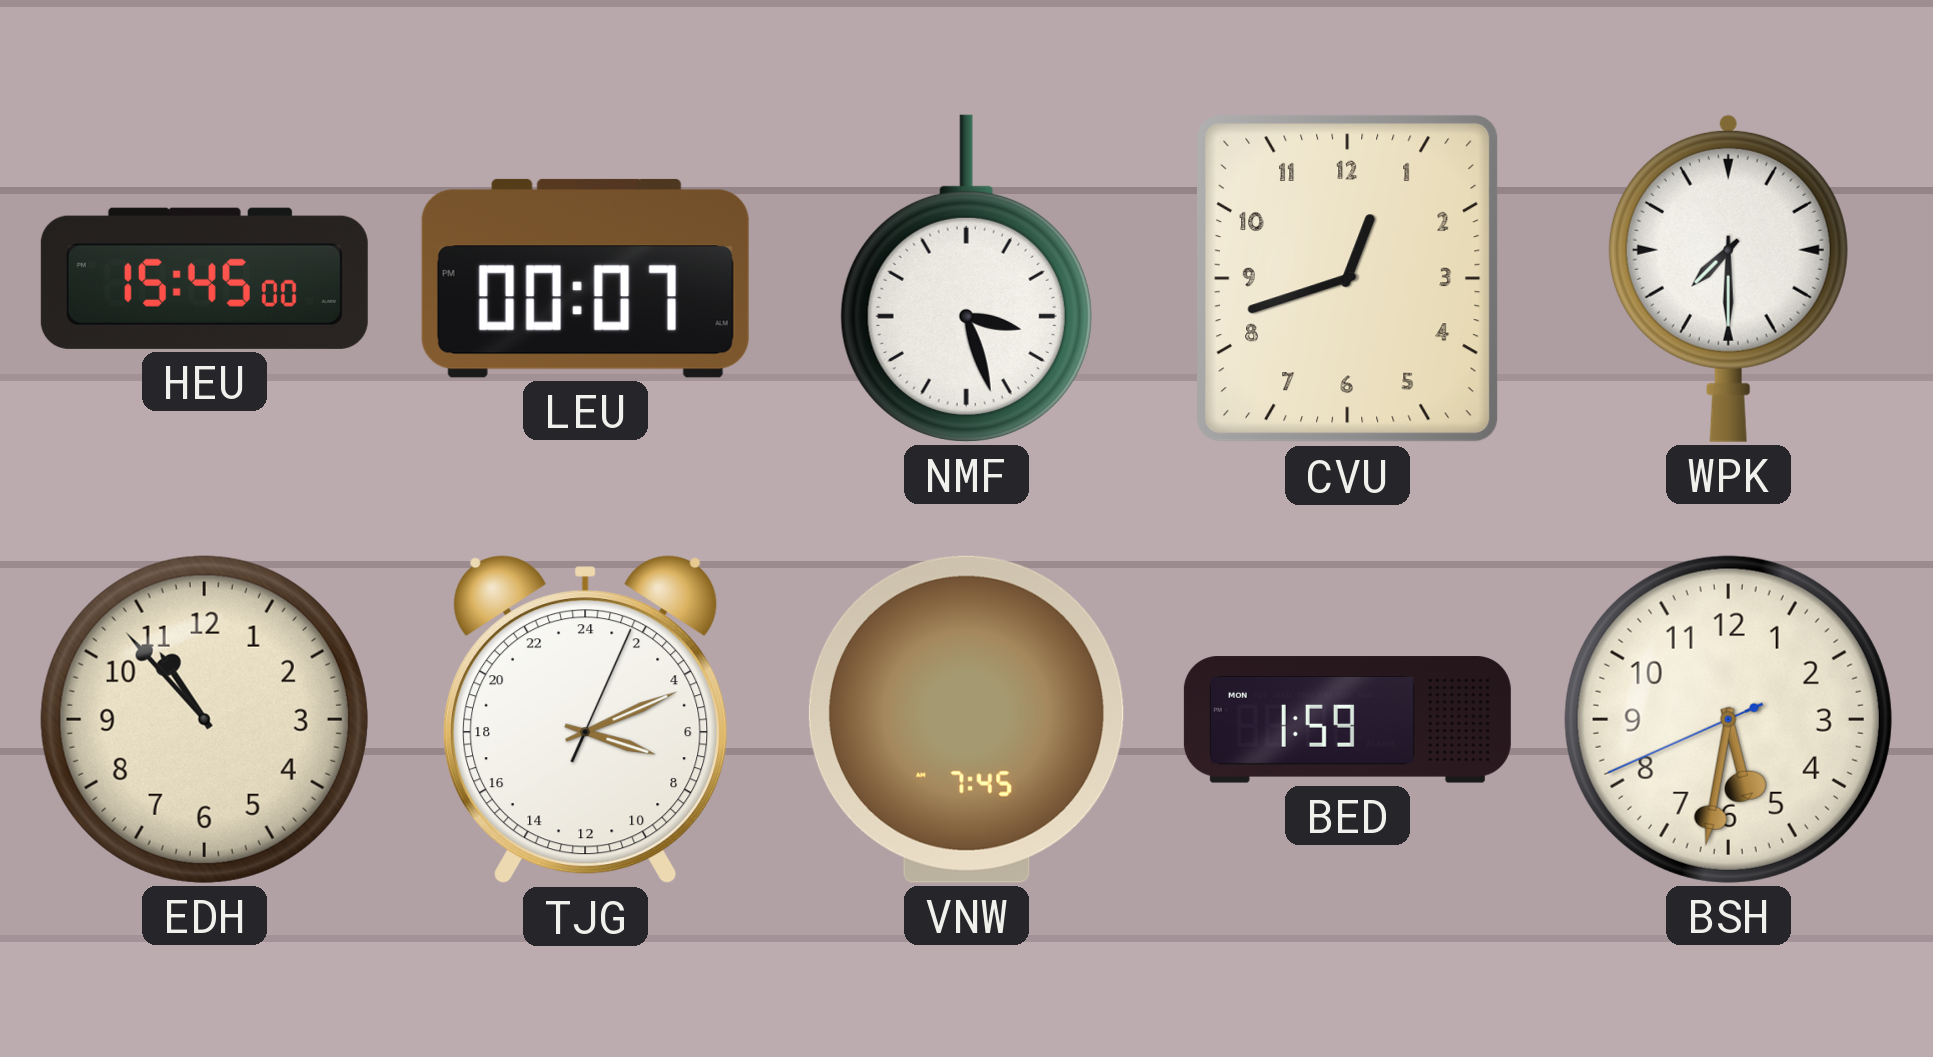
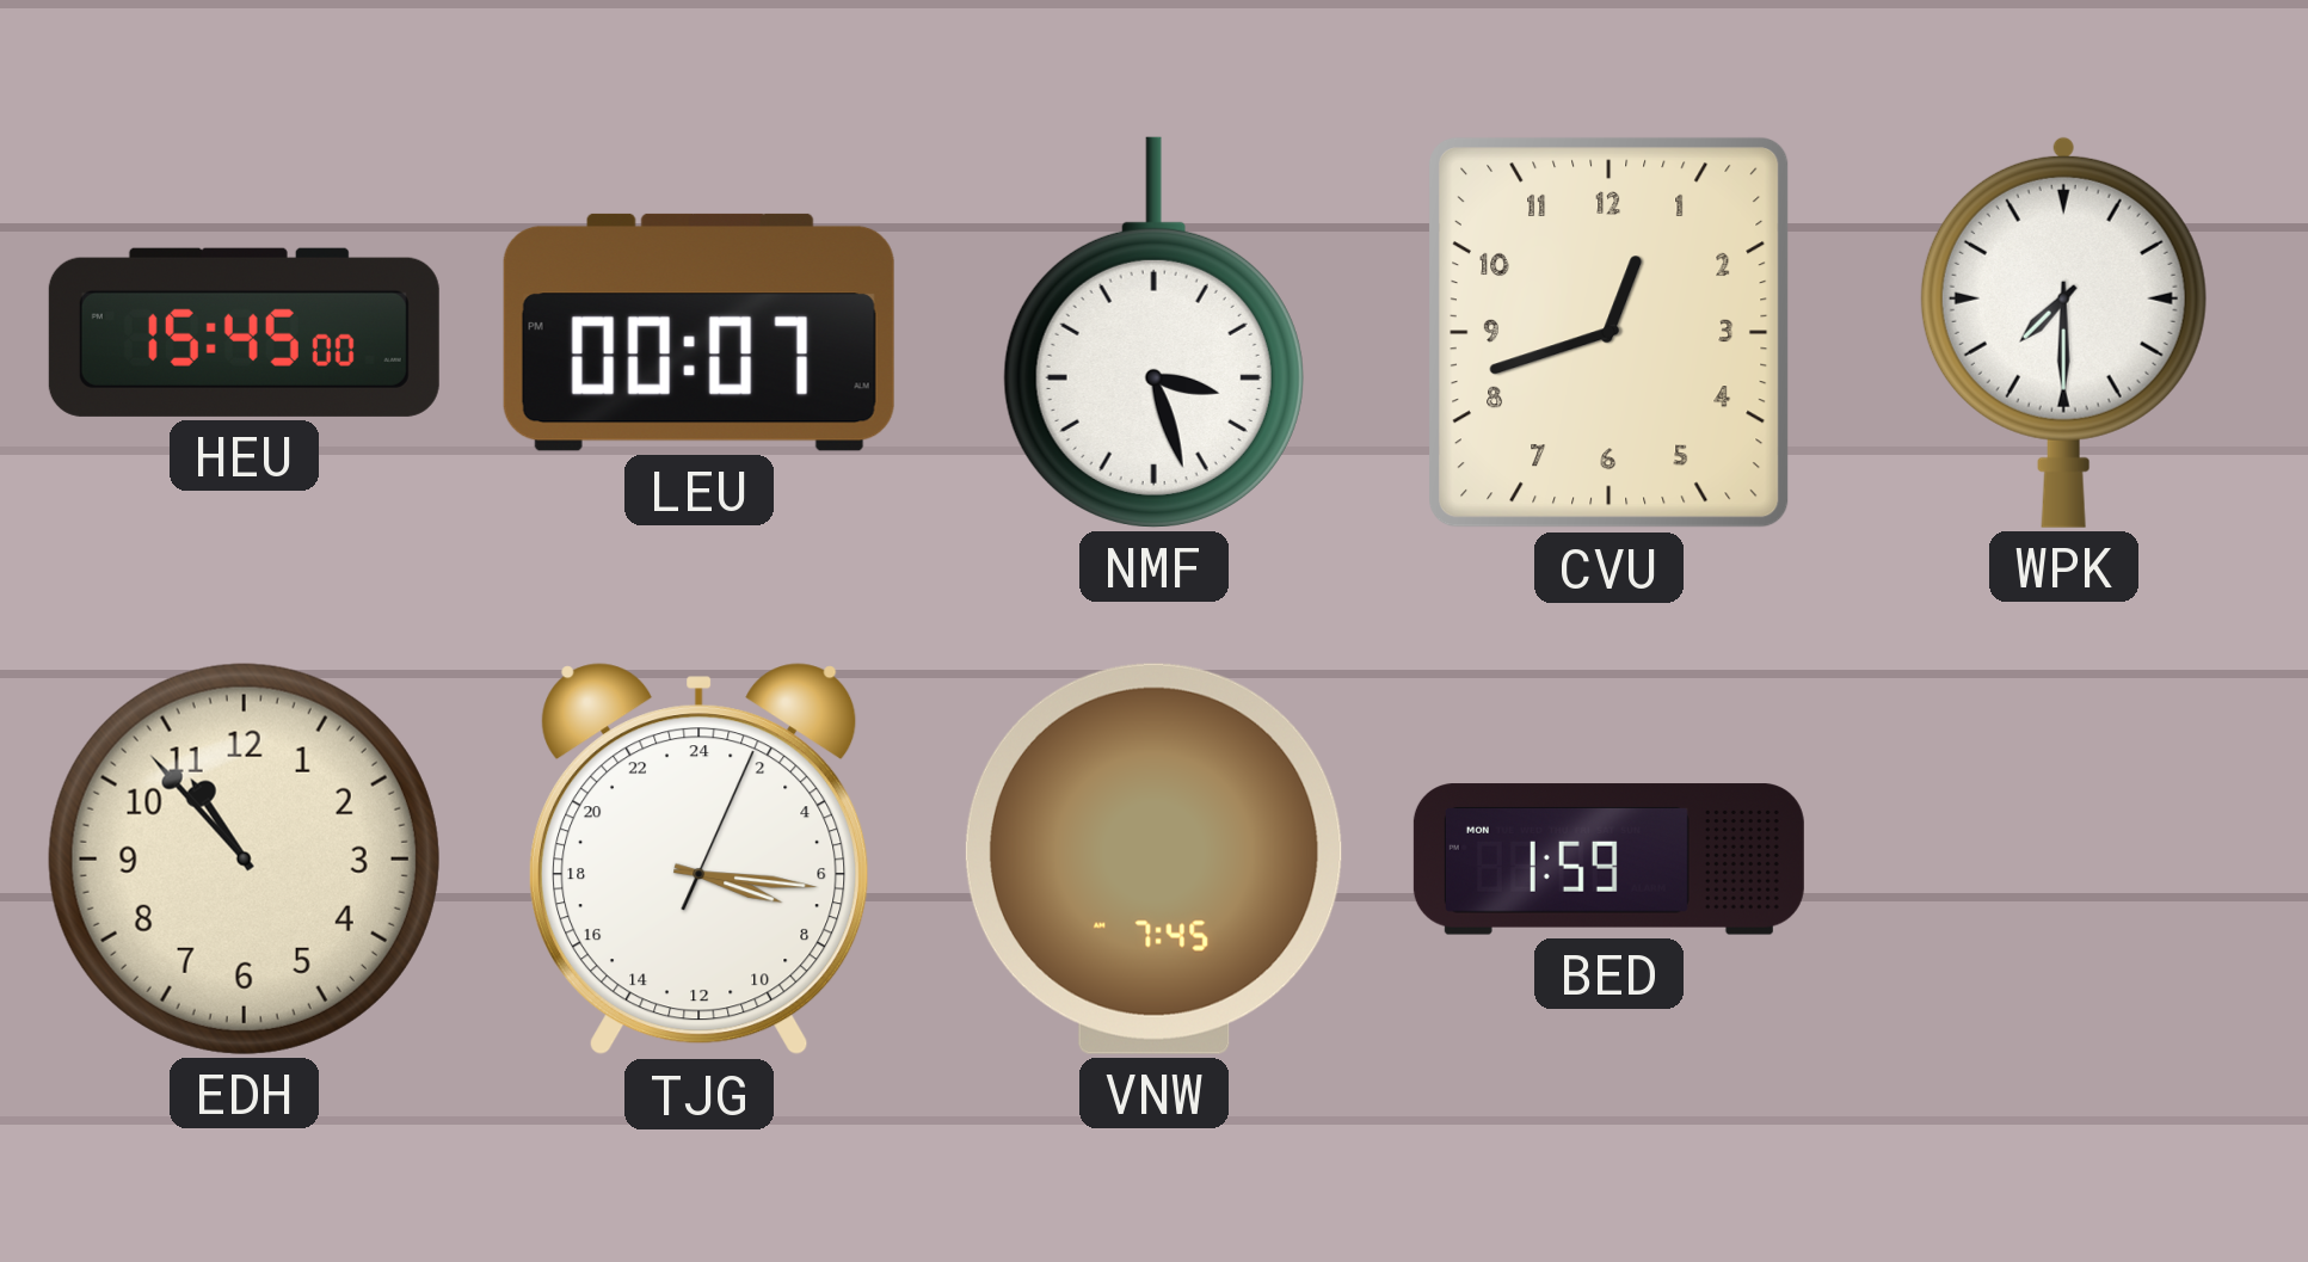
TJG: 7:11 -> 7:16 (700, 860)
BSH: 5:31 -> none (1728, 719)
